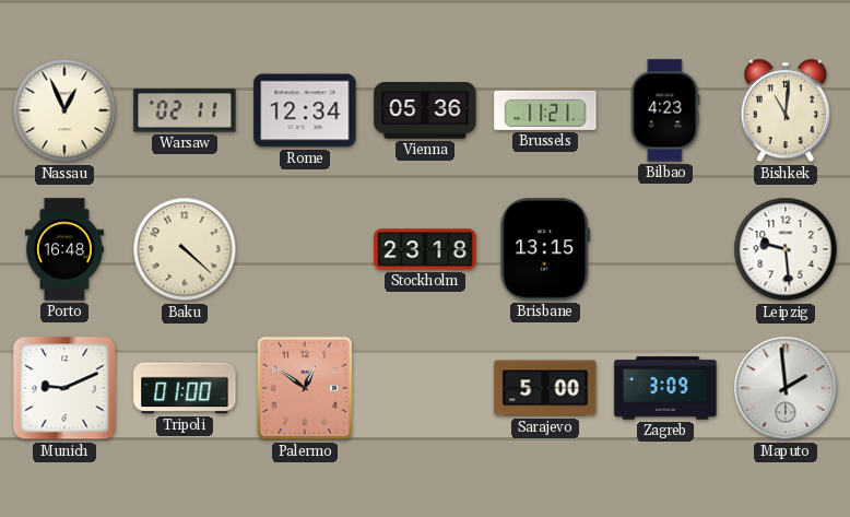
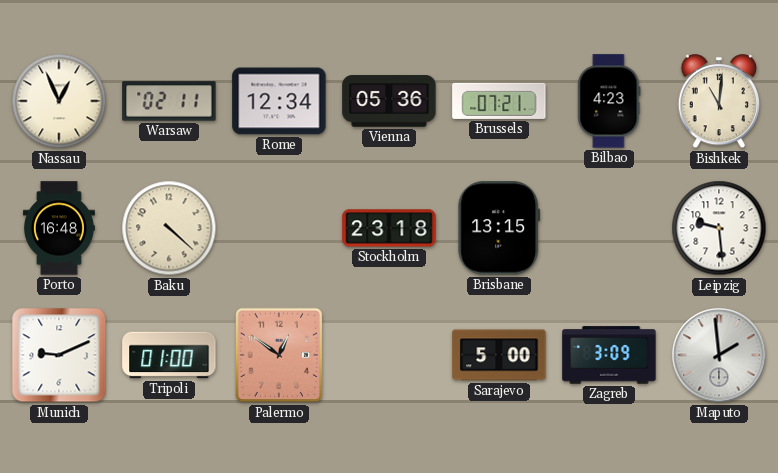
Brussels: 11:21 -> 07:21 (499, 101)
